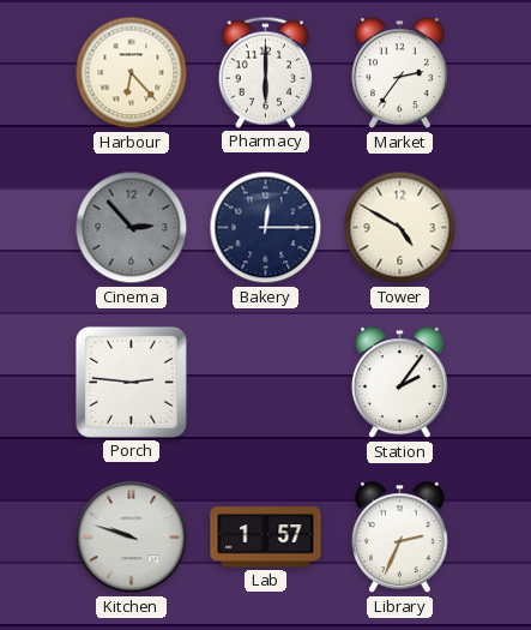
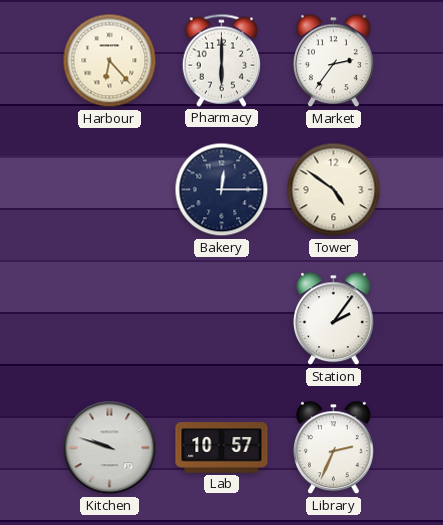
Cinema: 2:53 -> none (132, 228)
Tower: 4:50 -> 4:51 (334, 190)
Porch: 2:46 -> none (131, 382)
Lab: 1:57 -> 10:57 (222, 448)
